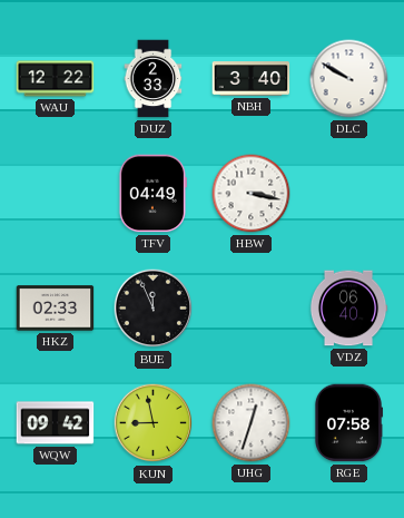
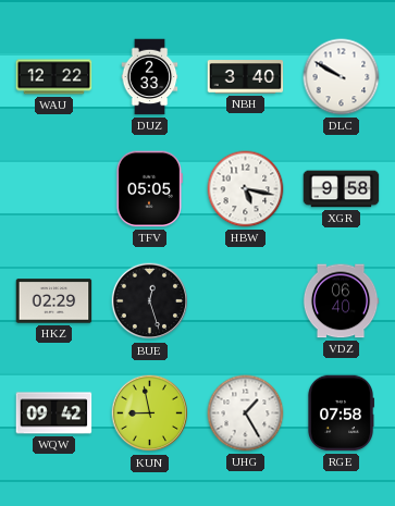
TFV: 04:49 -> 05:05 (149, 189)
HBW: 3:17 -> 5:17 (246, 189)
XGR: none -> 9:58 (342, 189)
HKZ: 02:33 -> 02:29 (54, 301)
BUE: 11:56 -> 12:27 (150, 301)
UHG: 12:33 -> 1:25 (246, 414)
